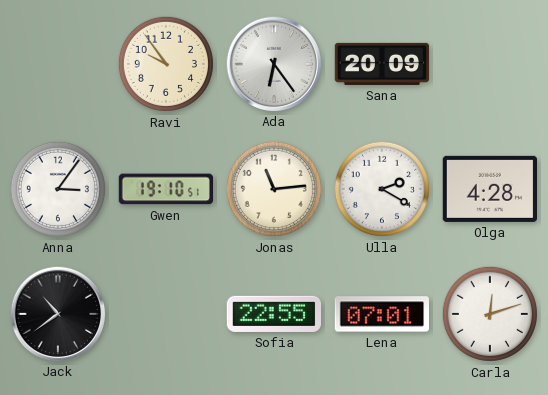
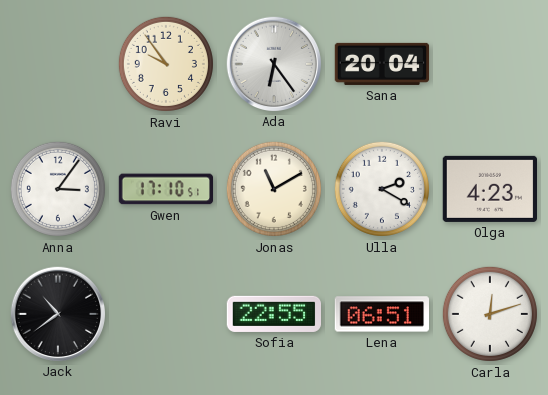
Sana: 20:09 -> 20:04 (382, 64)
Gwen: 19:10 -> 17:10 (166, 189)
Jonas: 11:14 -> 11:10 (274, 189)
Olga: 4:28 -> 4:23 (489, 189)
Lena: 07:01 -> 06:51 (381, 314)
